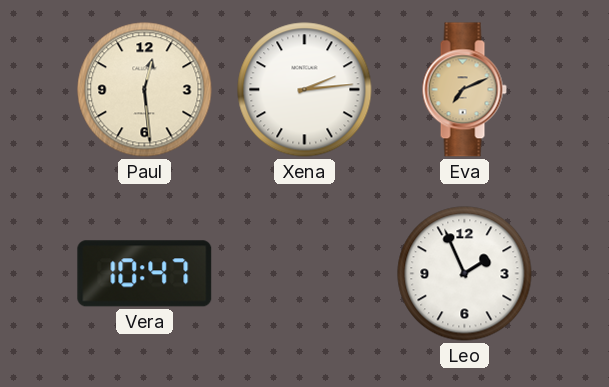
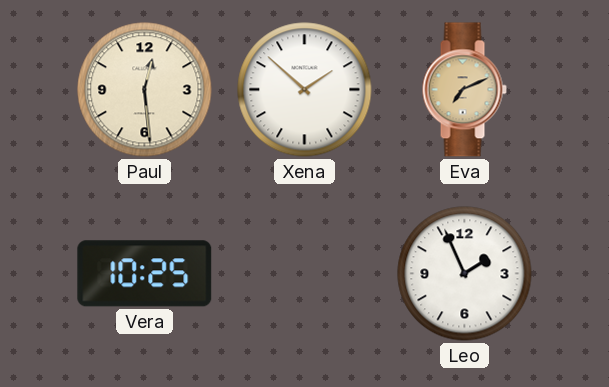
Xena: 2:14 -> 1:52 (305, 90)
Vera: 10:47 -> 10:25 (145, 274)
